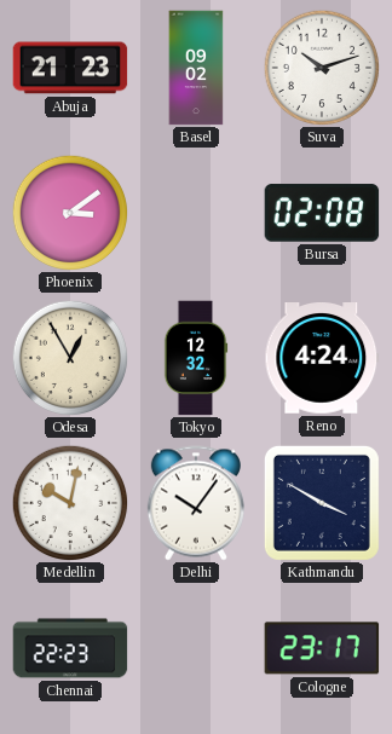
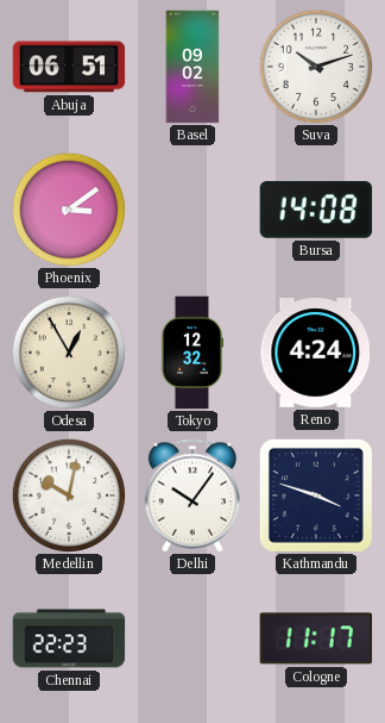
Abuja: 21:23 -> 06:51 (69, 67)
Bursa: 02:08 -> 14:08 (316, 210)
Kathmandu: 3:50 -> 3:48 (316, 495)
Cologne: 23:17 -> 11:17 (316, 638)
